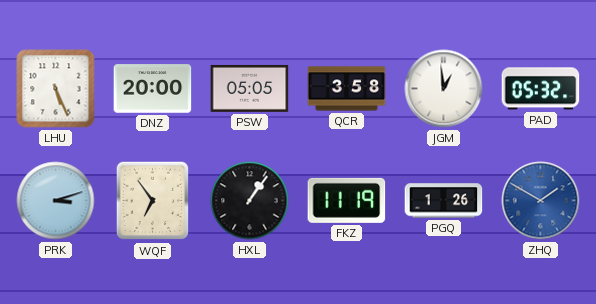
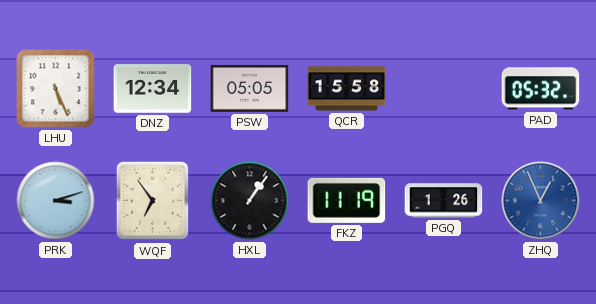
DNZ: 20:00 -> 12:34 (153, 89)
QCR: 3:58 -> 15:58 (347, 89)
JGM: 12:59 -> none (444, 89)
ZHQ: 1:50 -> 12:56 (541, 201)
